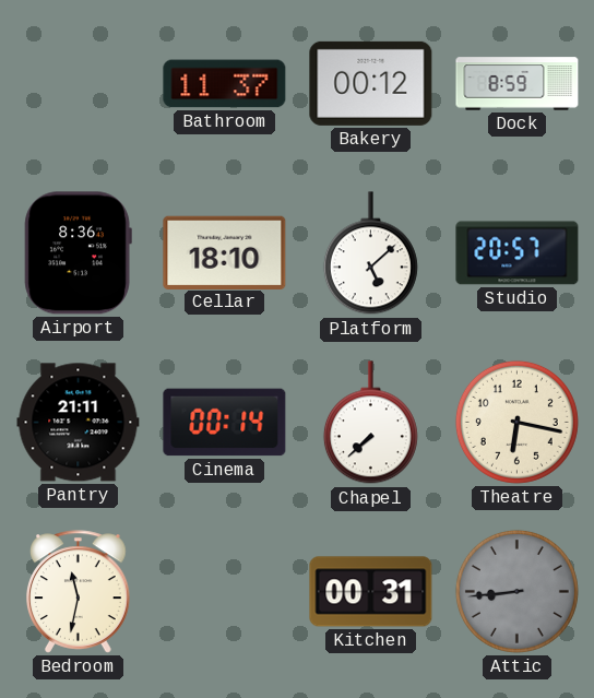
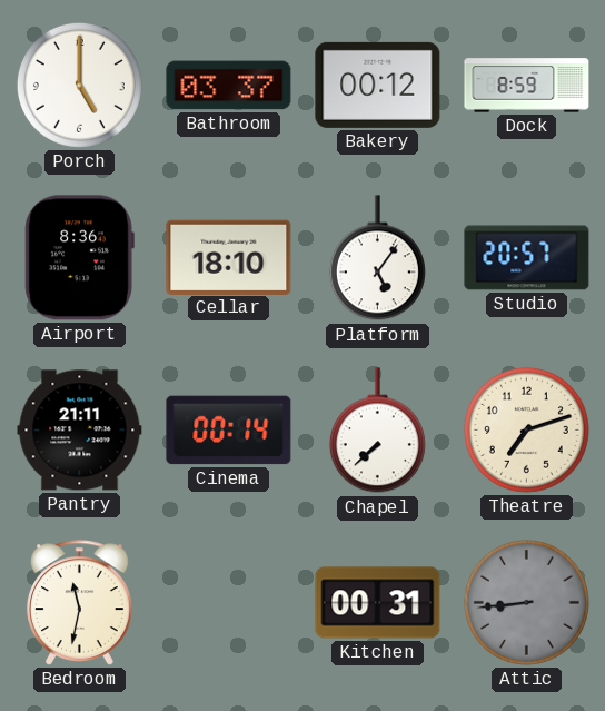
Porch: none -> 5:00 (79, 85)
Bathroom: 11:37 -> 03:37 (229, 86)
Platform: 5:08 -> 5:06 (377, 258)
Theatre: 6:17 -> 7:12 (526, 429)
